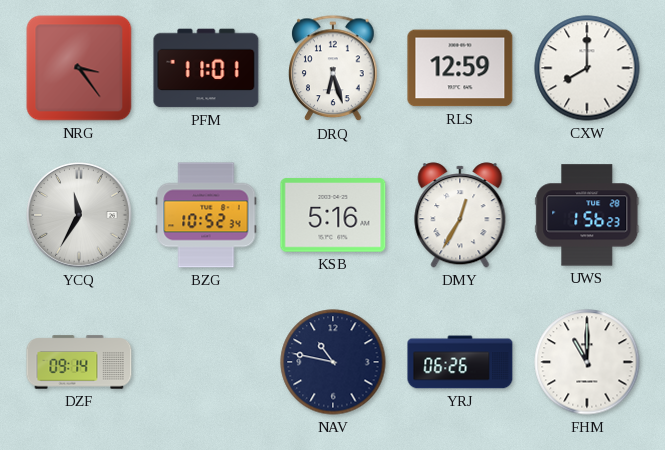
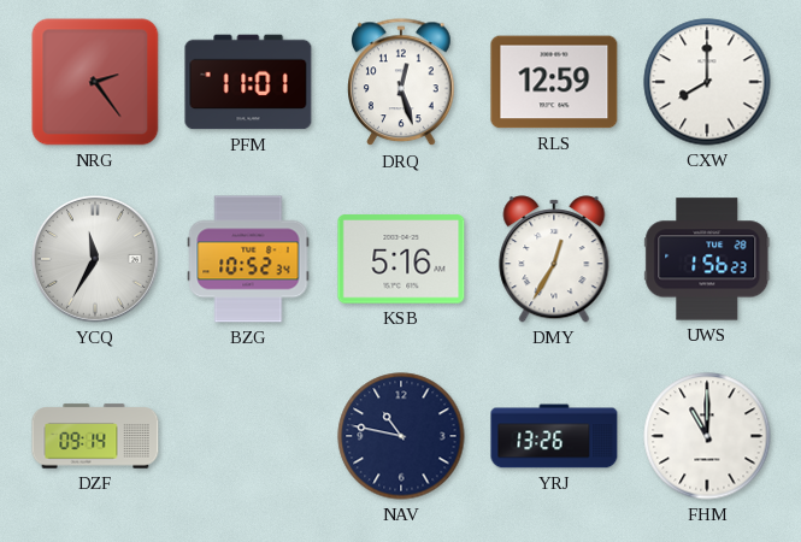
NRG: 3:24 -> 2:24 (95, 82)
DRQ: 6:27 -> 12:27 (402, 83)
YRJ: 06:26 -> 13:26 (554, 436)
